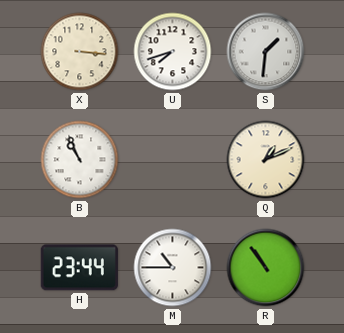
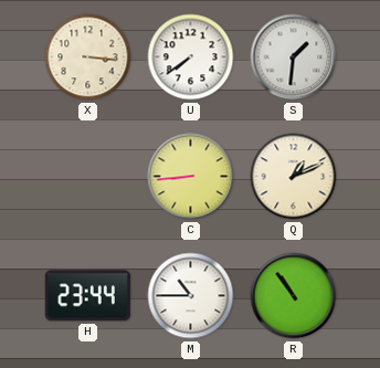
U: 7:42 -> 7:39 (191, 57)
B: 10:56 -> none (80, 160)
C: none -> 8:44 (191, 177)
